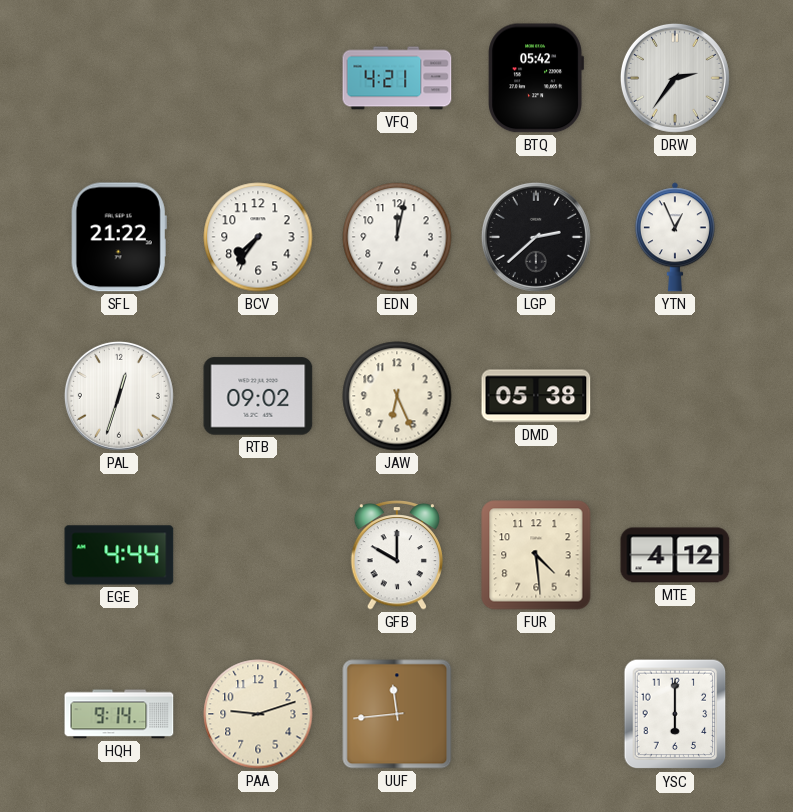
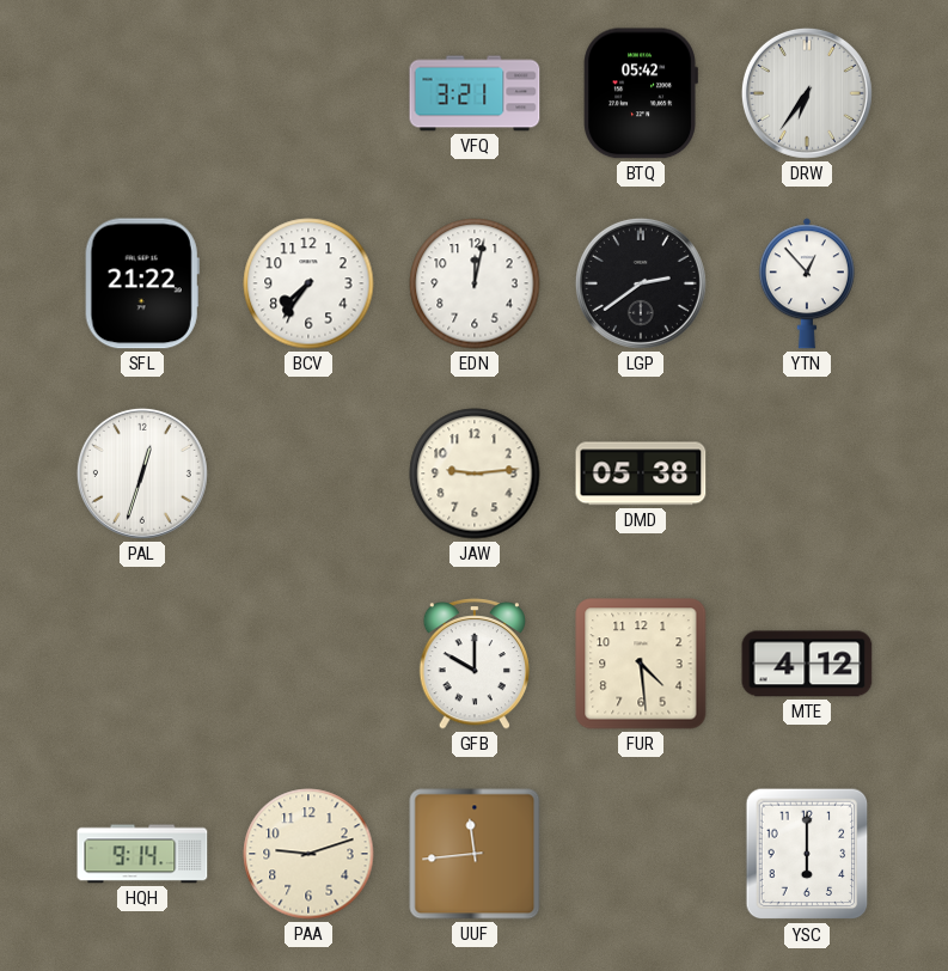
VFQ: 4:21 -> 3:21 (475, 93)
DRW: 2:36 -> 6:36 (807, 93)
LGP: 2:38 -> 2:39 (641, 283)
YTN: 12:56 -> 12:53 (807, 283)
RTB: 09:02 -> none (258, 396)
JAW: 6:26 -> 9:14 (475, 474)
EGE: 4:44 -> none (119, 555)
